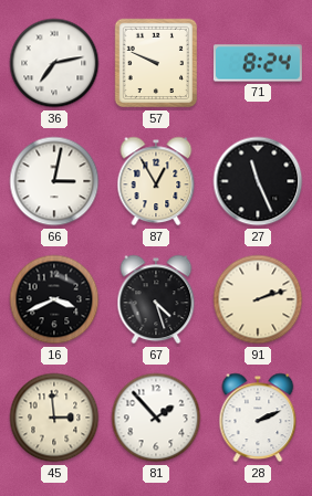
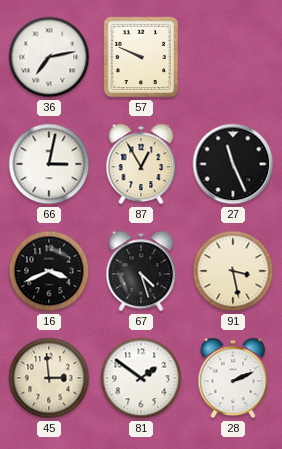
71: 8:24 -> none (258, 63)
91: 2:12 -> 3:28 (233, 271)
81: 1:53 -> 1:51 (141, 378)
